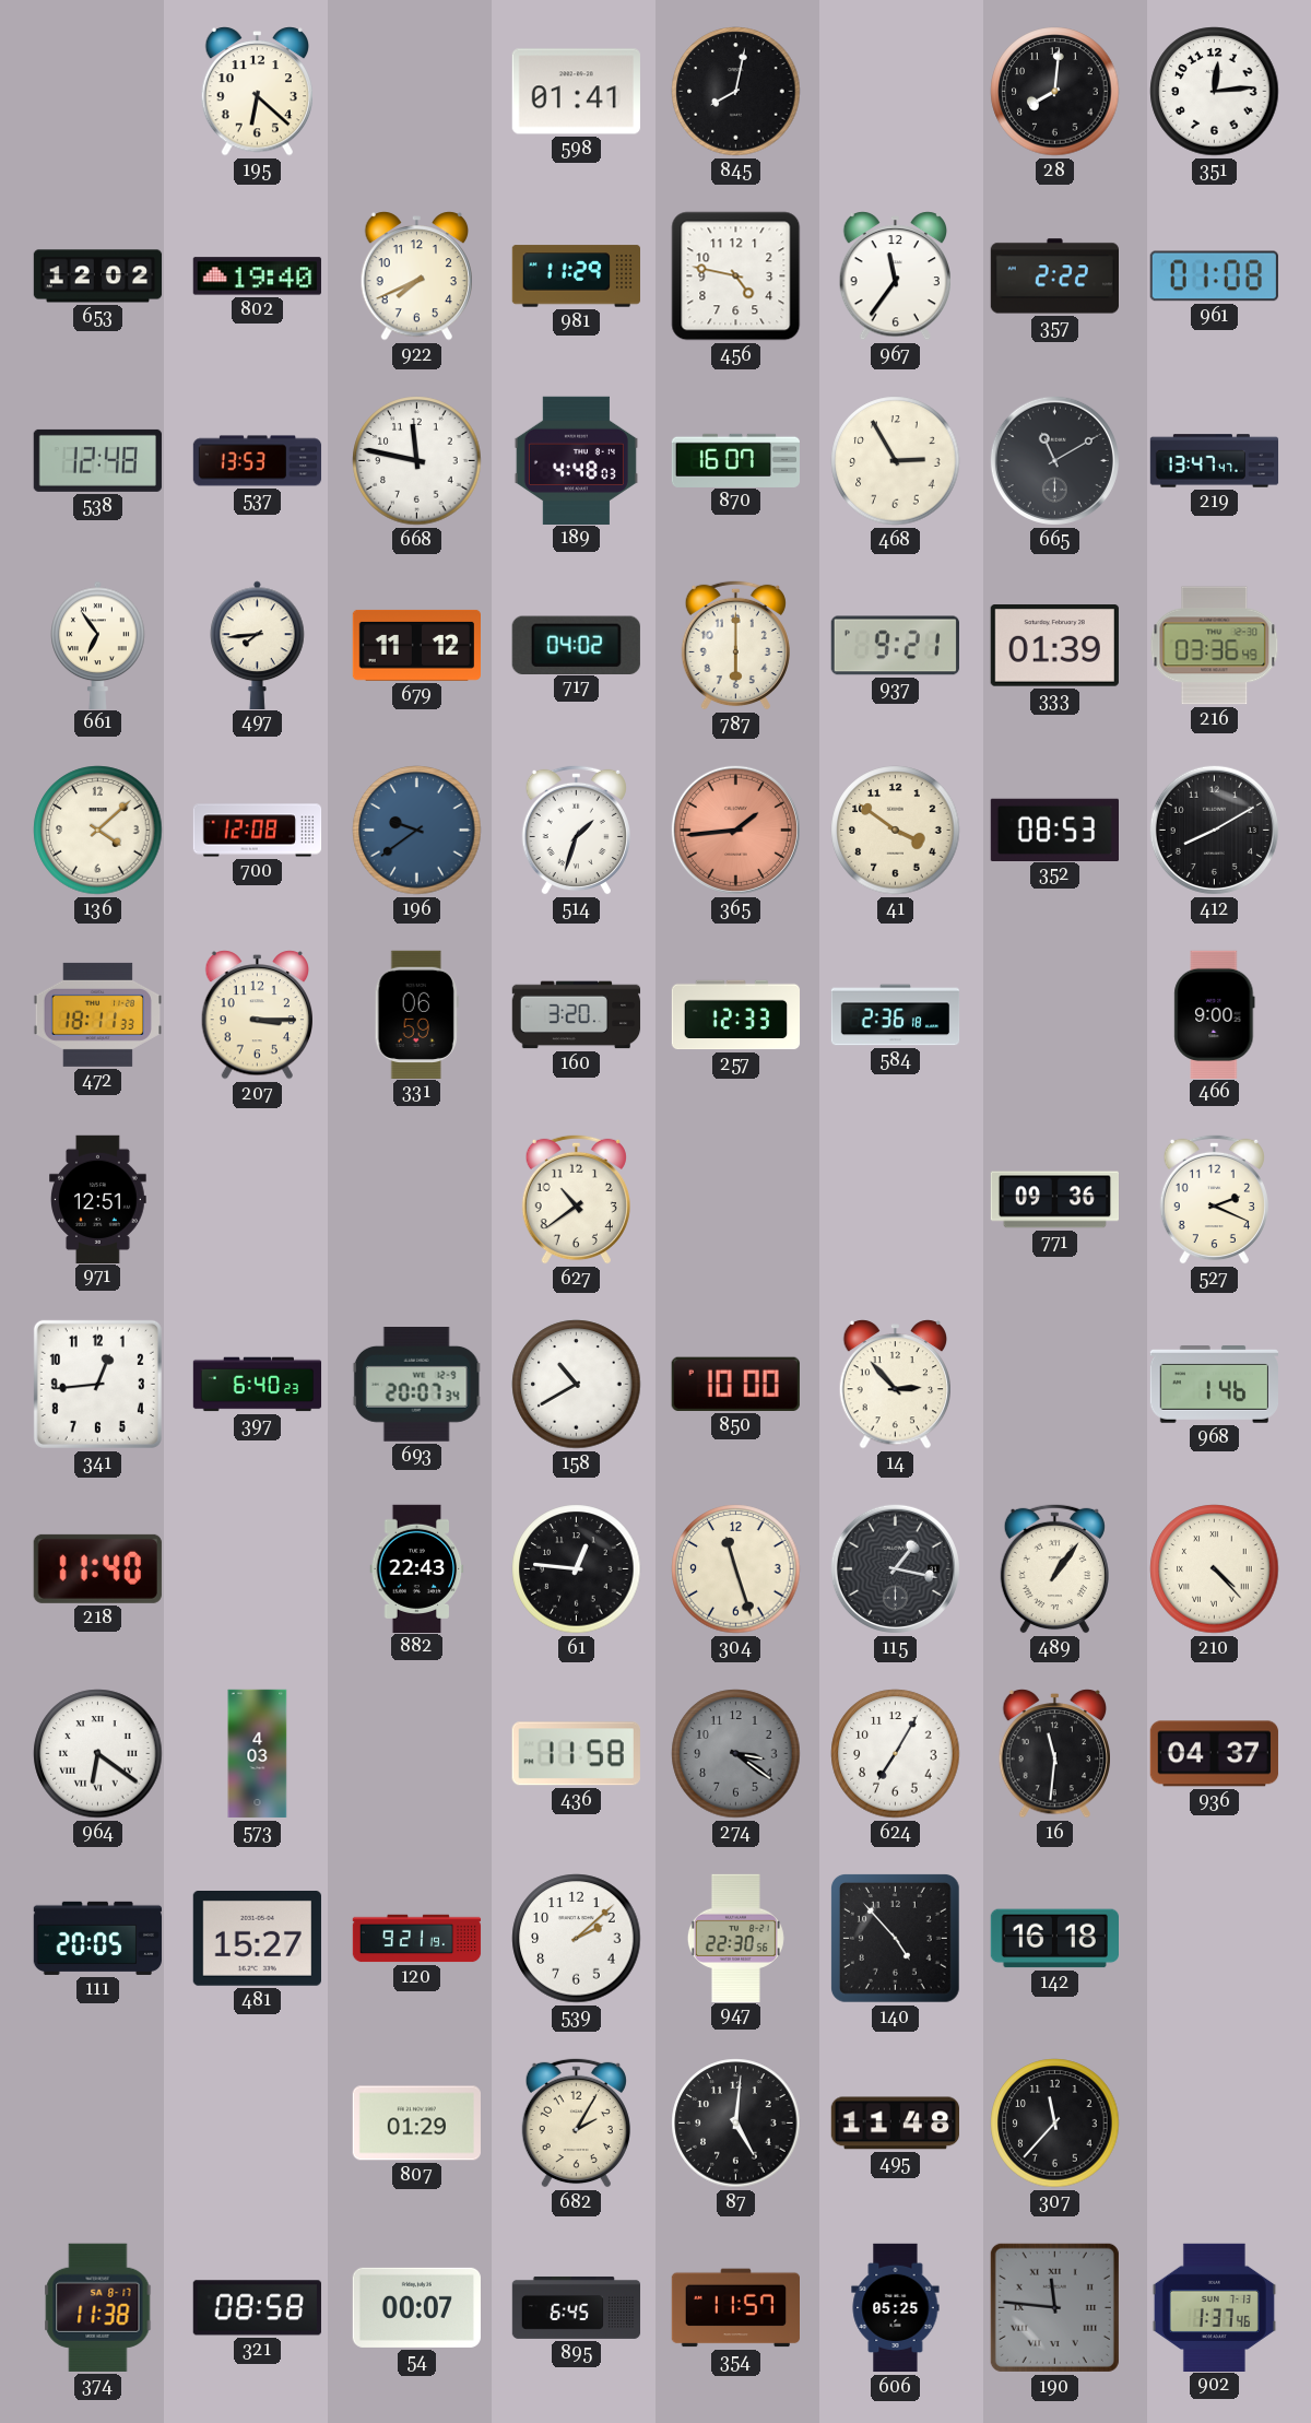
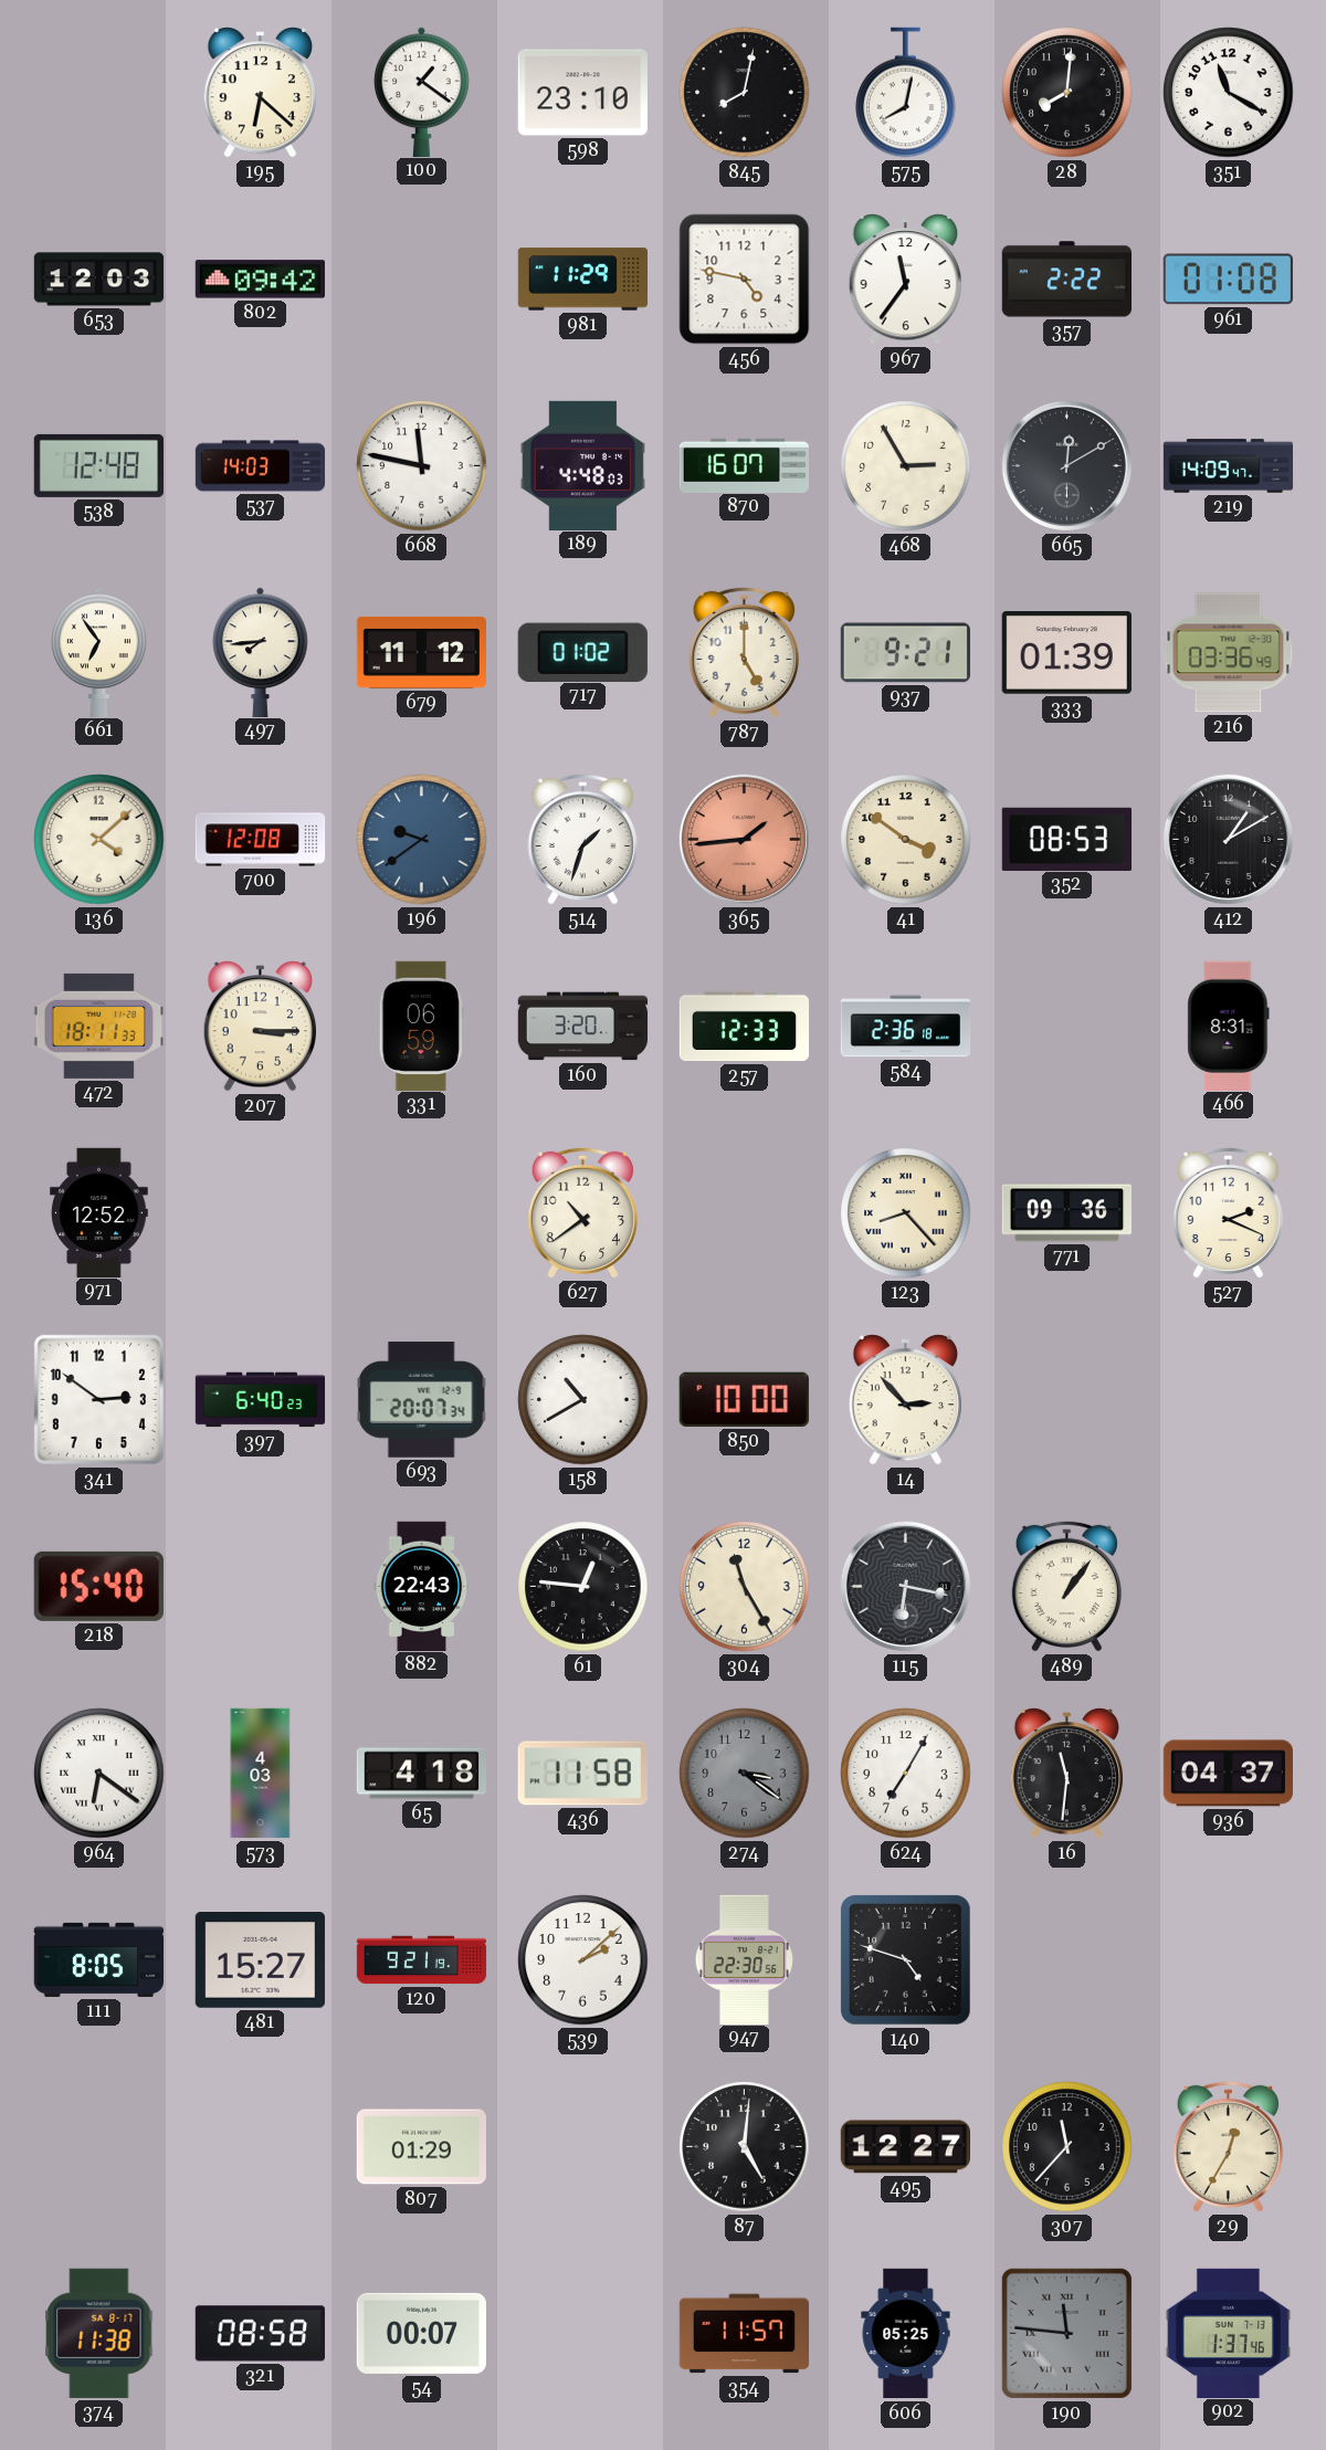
100: none -> 1:21 (422, 92)
598: 01:41 -> 23:10 (582, 93)
575: none -> 8:02 (906, 93)
351: 12:14 -> 11:20 (1229, 93)
653: 12:02 -> 12:03 (99, 280)
802: 19:40 -> 09:42 (260, 280)
922: 7:41 -> none (417, 277)
537: 13:53 -> 14:03 (261, 466)
665: 11:10 -> 12:10 (1066, 465)
219: 13:47 -> 14:09 (1229, 466)
717: 04:02 -> 01:02 (582, 652)
787: 6:00 -> 5:00 (744, 652)
412: 8:10 -> 1:10 (1228, 839)
466: 9:00 -> 8:31 (1229, 1026)
971: 12:51 -> 12:52 (99, 1212)
123: none -> 8:23 (906, 1213)
341: 12:44 -> 2:51 (98, 1399)
968: 1:46 -> none (1214, 1385)
218: 11:40 -> 15:40 (98, 1586)
304: 11:27 -> 11:25 (745, 1587)
115: 1:17 -> 6:17 (905, 1586)
210: 4:23 -> none (1215, 1569)
65: none -> 4:18 (421, 1774)
111: 20:05 -> 8:05 (98, 1959)
140: 4:53 -> 4:48 (905, 1959)
142: 16:18 -> none (1054, 1939)
682: 2:05 -> none (576, 2122)
495: 11:48 -> 12:27 (905, 2147)
29: none -> 12:35 (1228, 2146)
895: 6:45 -> none (577, 2307)
